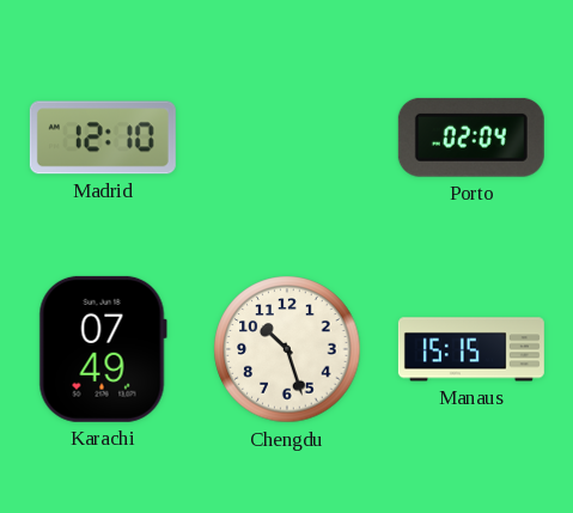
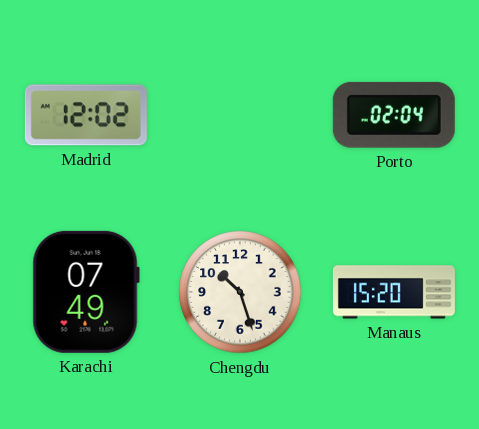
Madrid: 12:10 -> 12:02 (86, 115)
Manaus: 15:15 -> 15:20 (394, 292)
